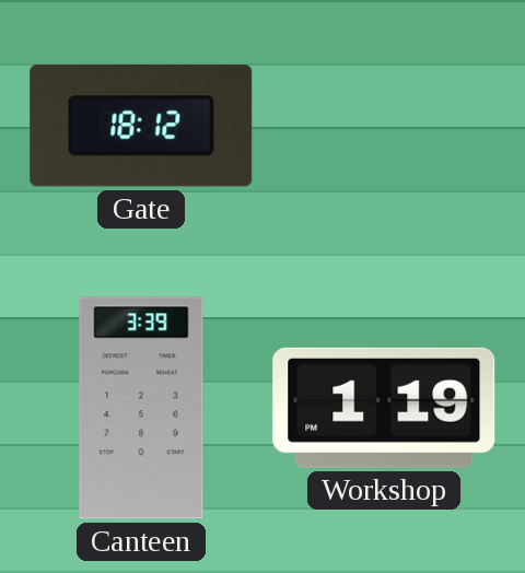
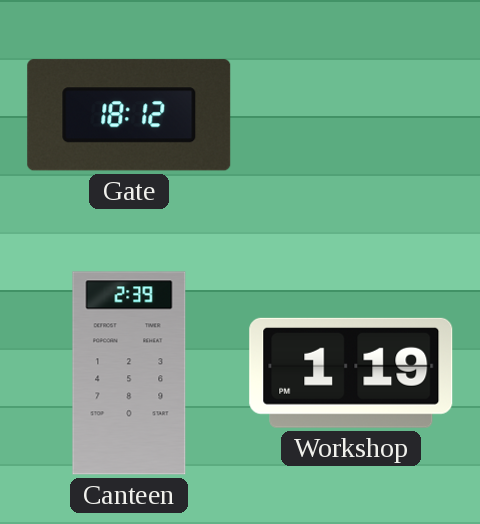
Canteen: 3:39 -> 2:39 (129, 373)
